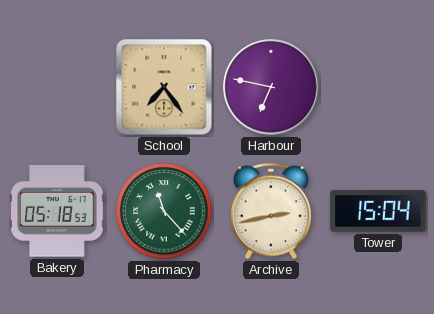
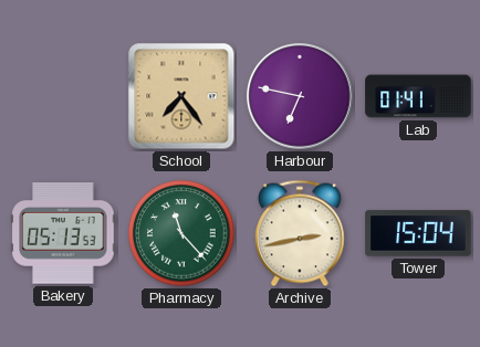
Lab: none -> 01:41 (418, 96)
Bakery: 05:18 -> 05:13 (63, 233)
